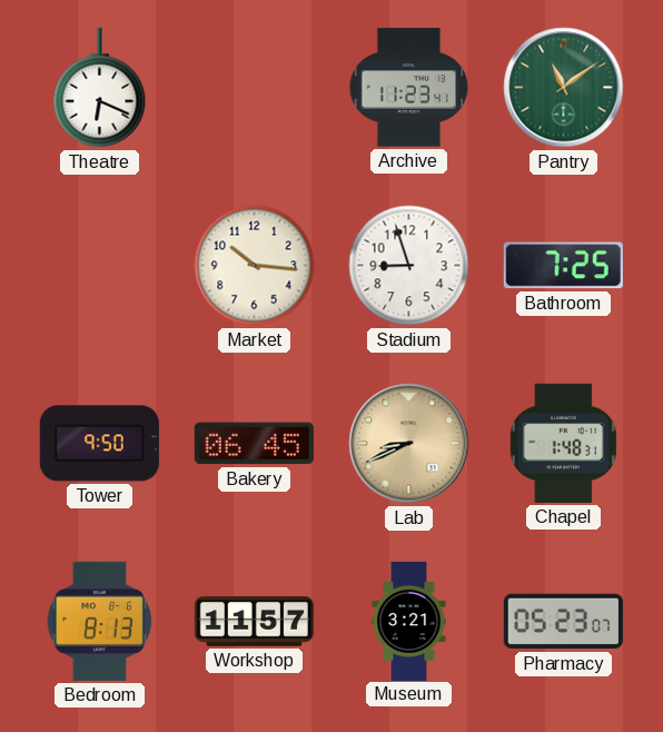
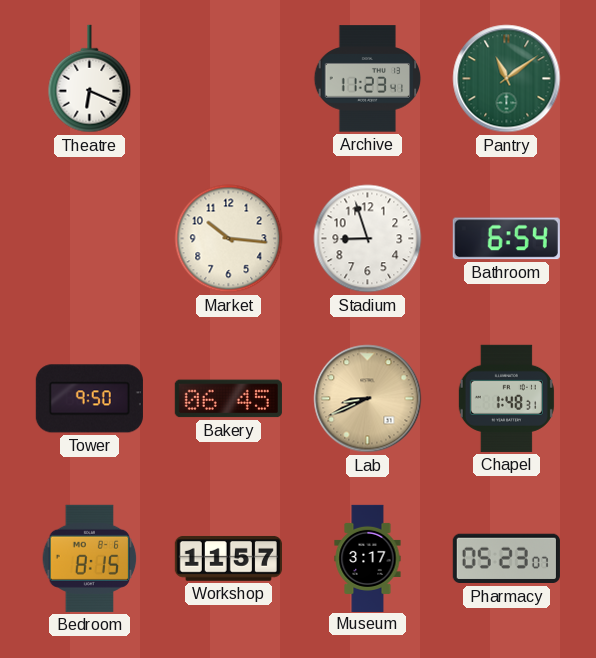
Bathroom: 7:25 -> 6:54 (506, 239)
Bedroom: 8:13 -> 8:15 (90, 558)
Museum: 3:21 -> 3:17 (368, 558)
